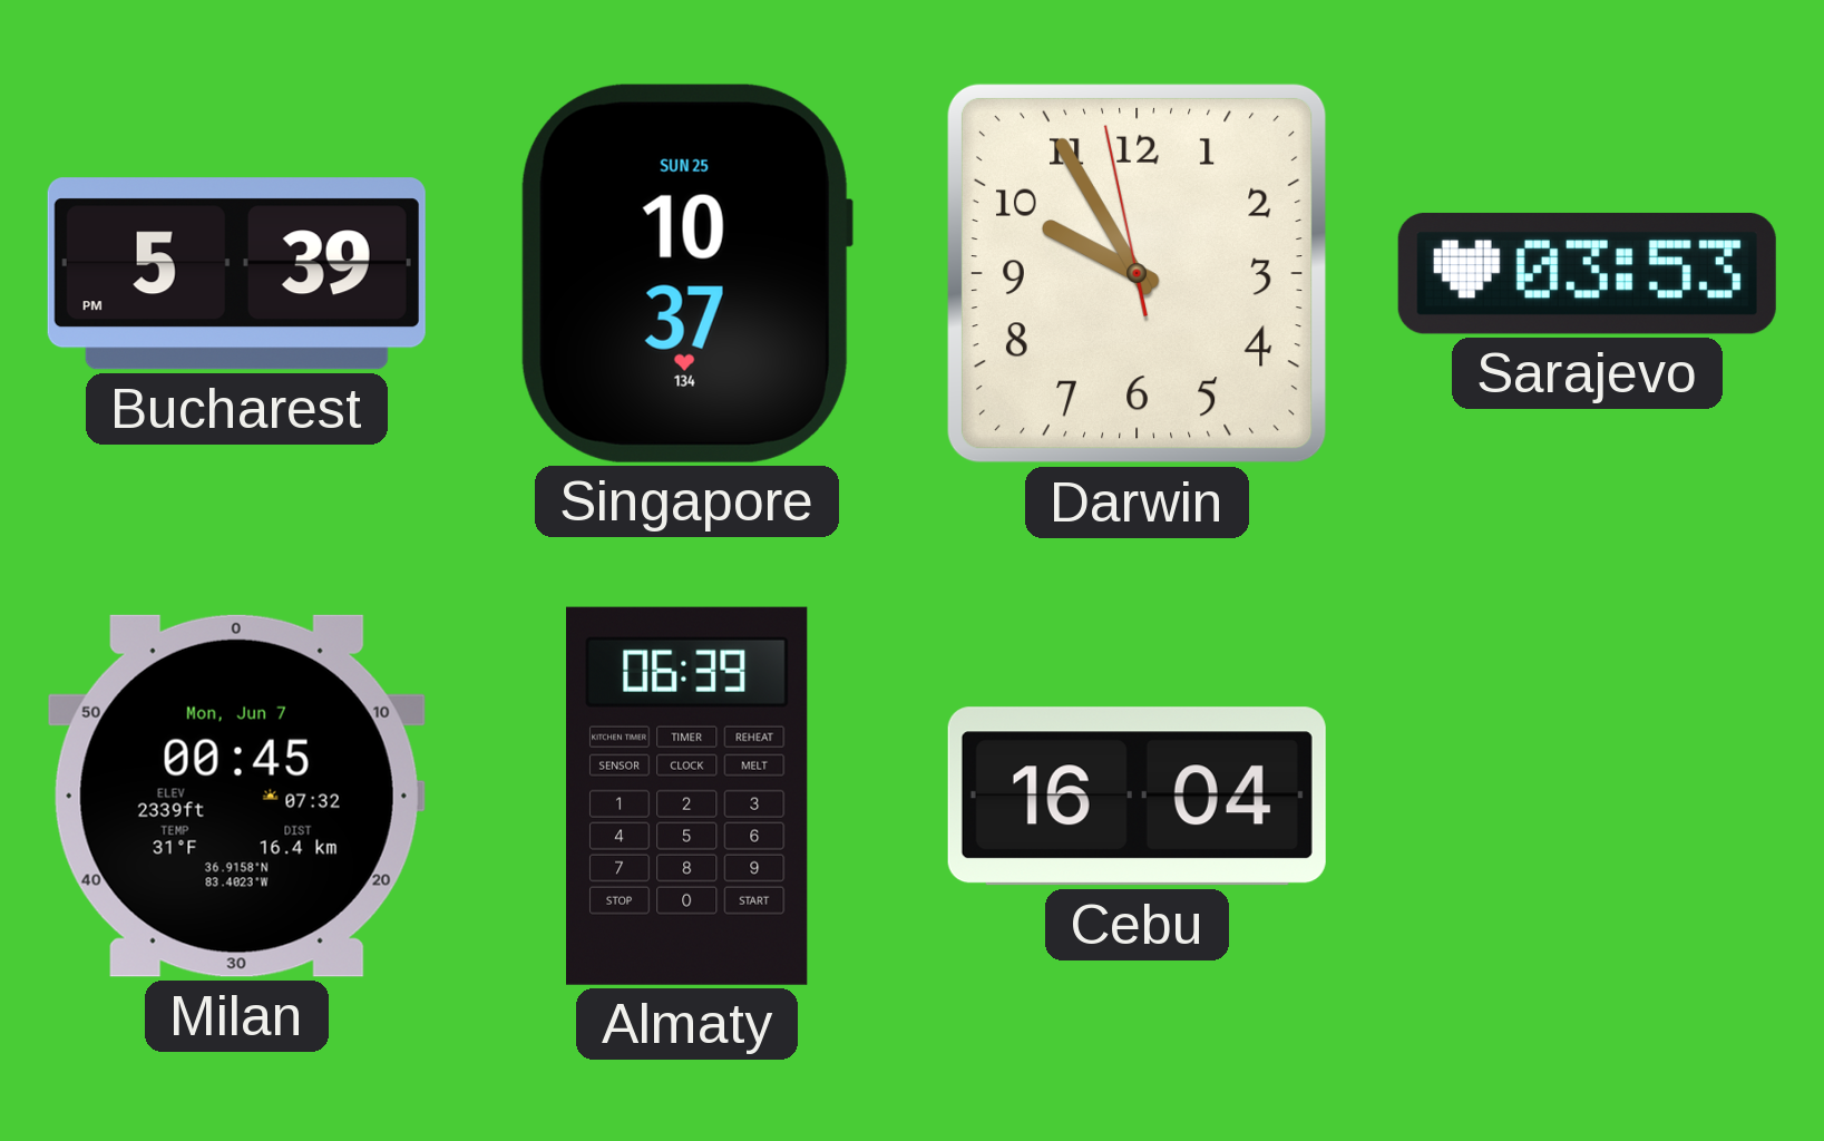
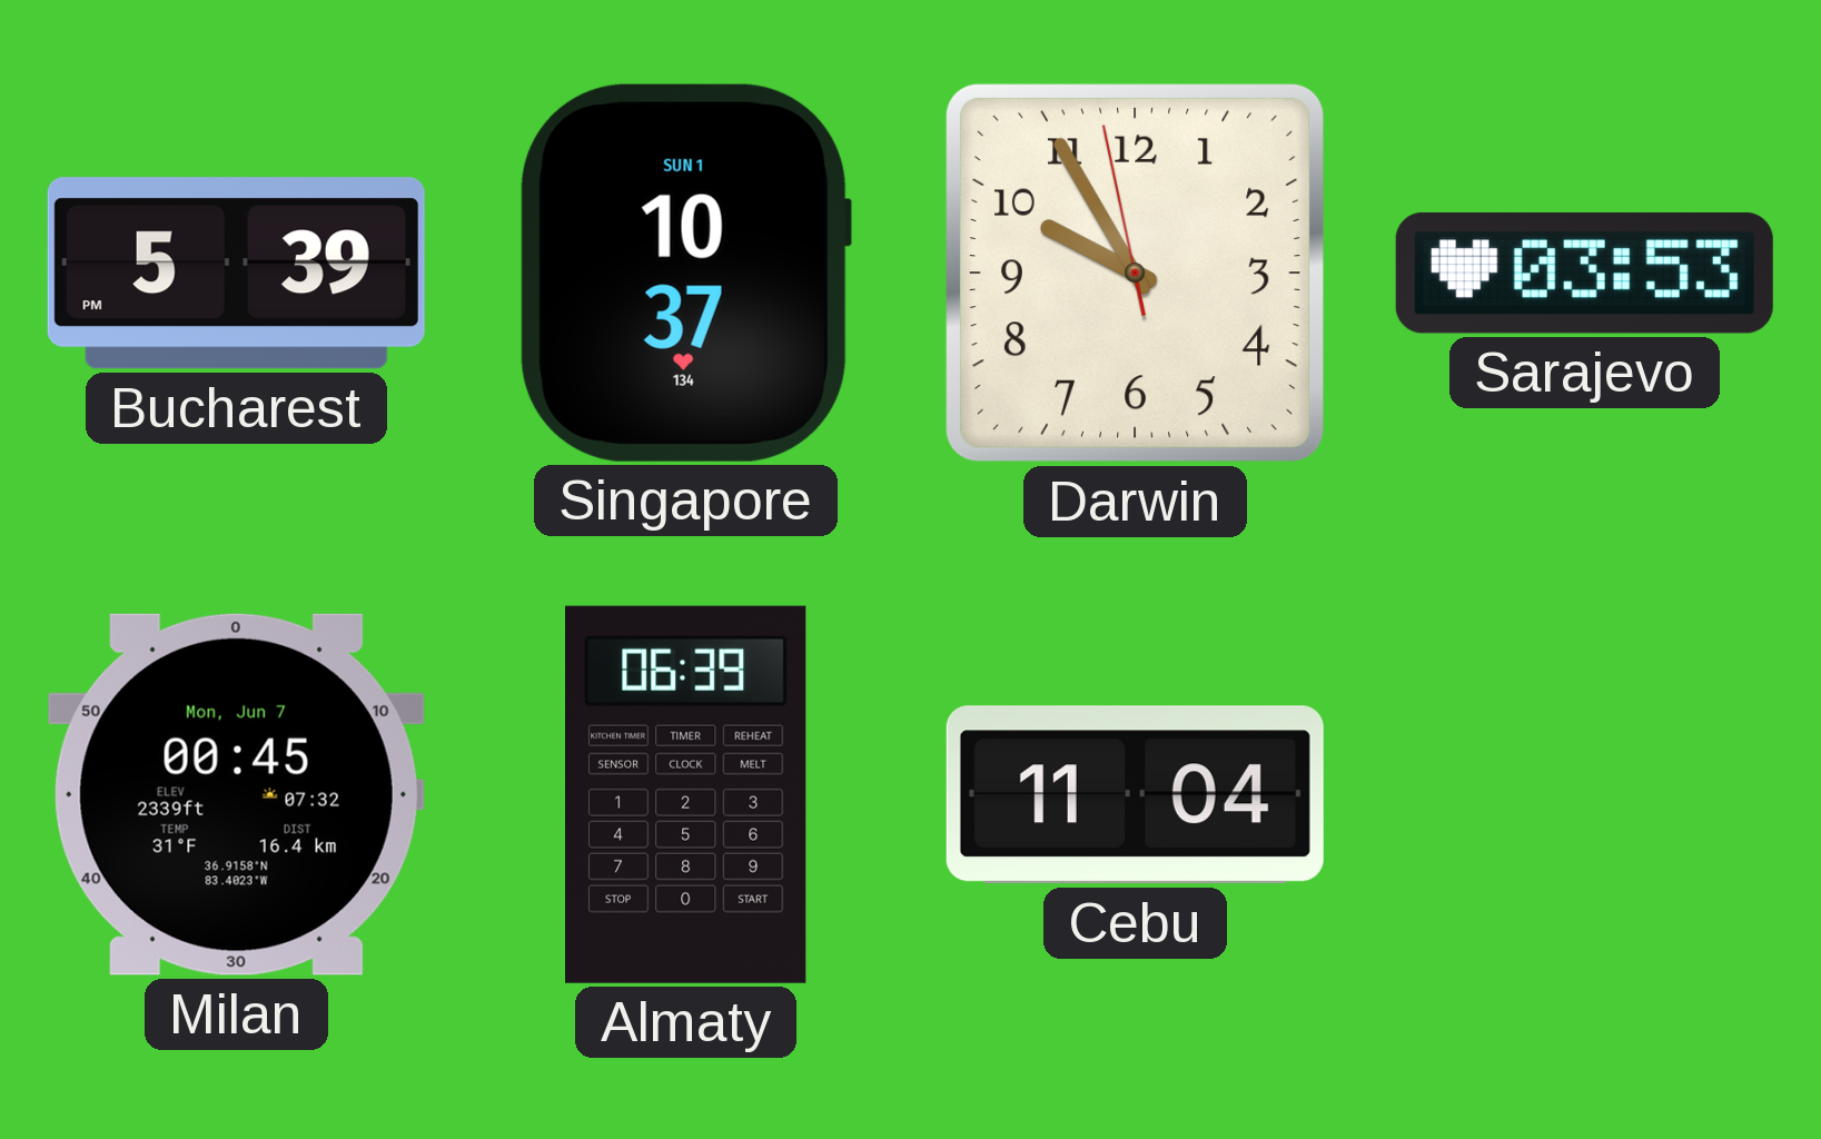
Singapore date: SUN 25 -> SUN 1 (685, 273)
Cebu: 16:04 -> 11:04 (1135, 795)
